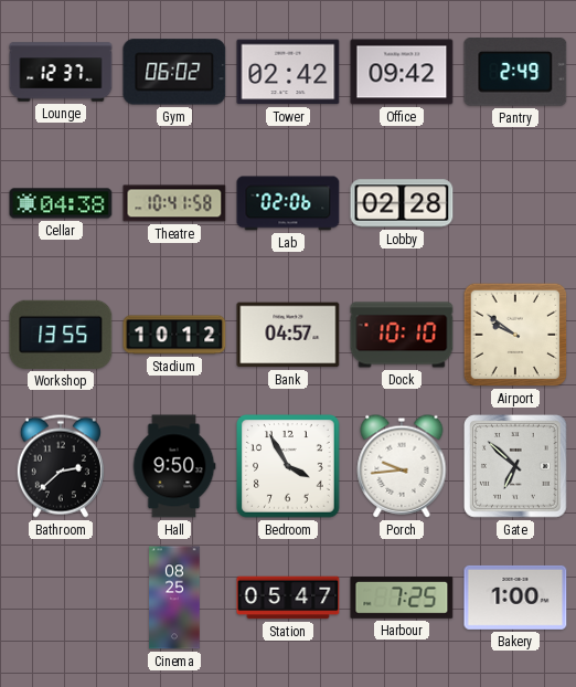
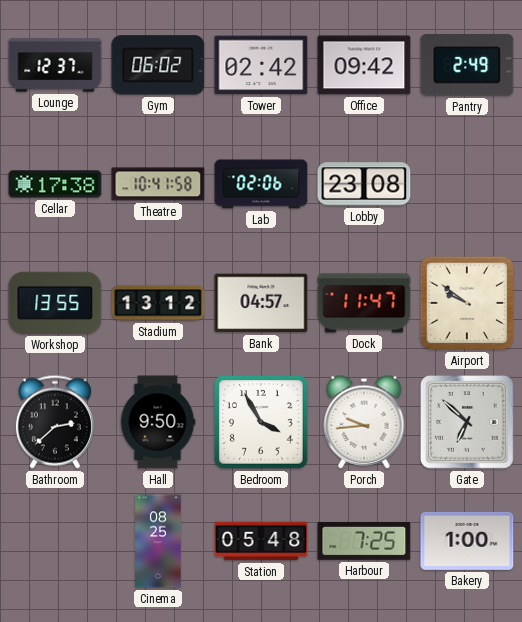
Cellar: 04:38 -> 17:38 (55, 184)
Lobby: 02:28 -> 23:08 (364, 184)
Stadium: 10:12 -> 13:12 (158, 303)
Dock: 10:10 -> 11:47 (364, 303)
Station: 05:47 -> 05:48 (261, 541)
